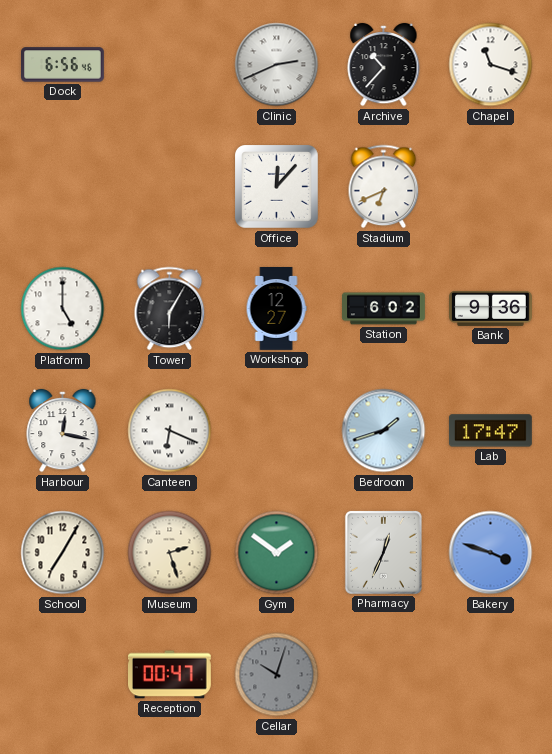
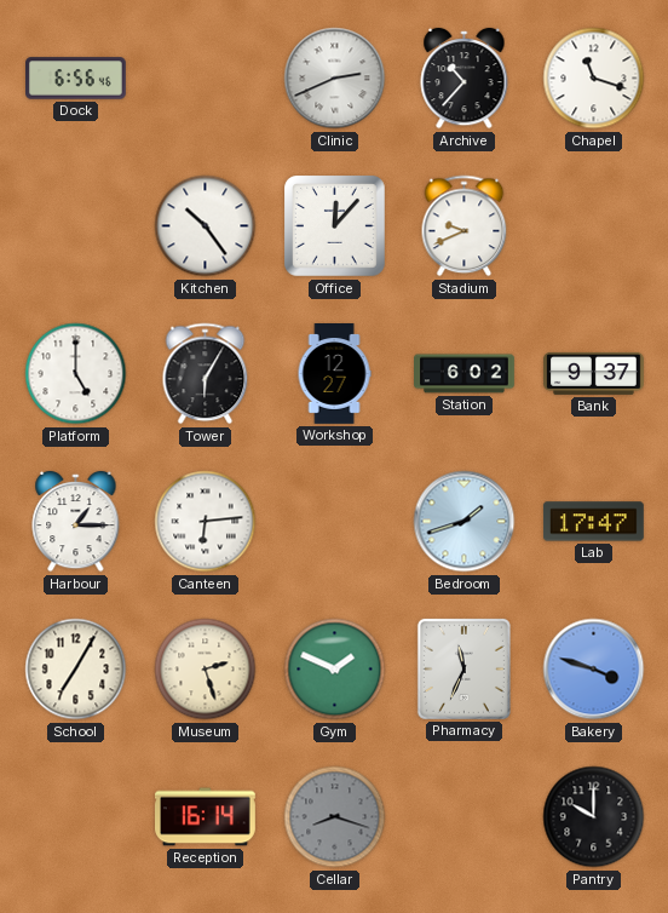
Kitchen: none -> 10:24 (206, 226)
Stadium: 6:41 -> 9:41 (465, 226)
Bank: 9:36 -> 9:37 (594, 373)
Harbour: 12:17 -> 1:15 (76, 522)
Canteen: 6:19 -> 6:14 (206, 522)
Gym: 1:51 -> 1:49 (335, 670)
Pharmacy: 12:34 -> 11:34 (463, 668)
Reception: 00:47 -> 16:14 (206, 817)
Cellar: 10:03 -> 8:18 (335, 817)
Pantry: none -> 10:00 (594, 817)
